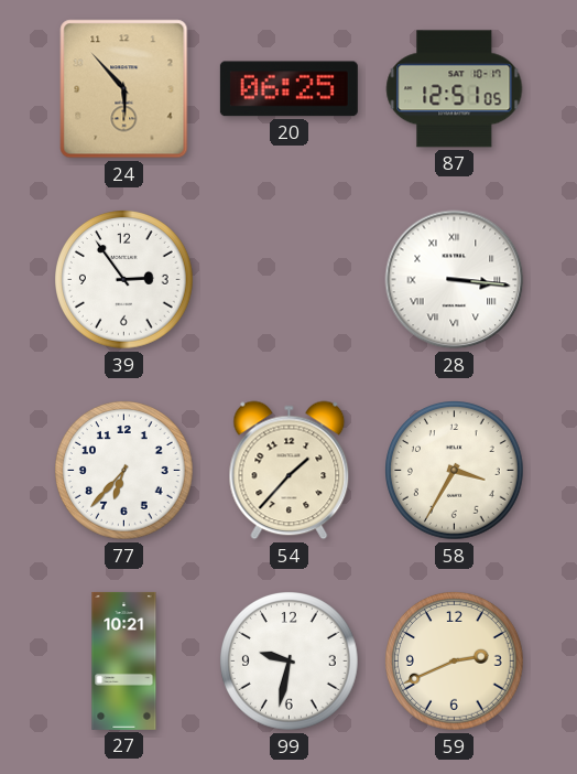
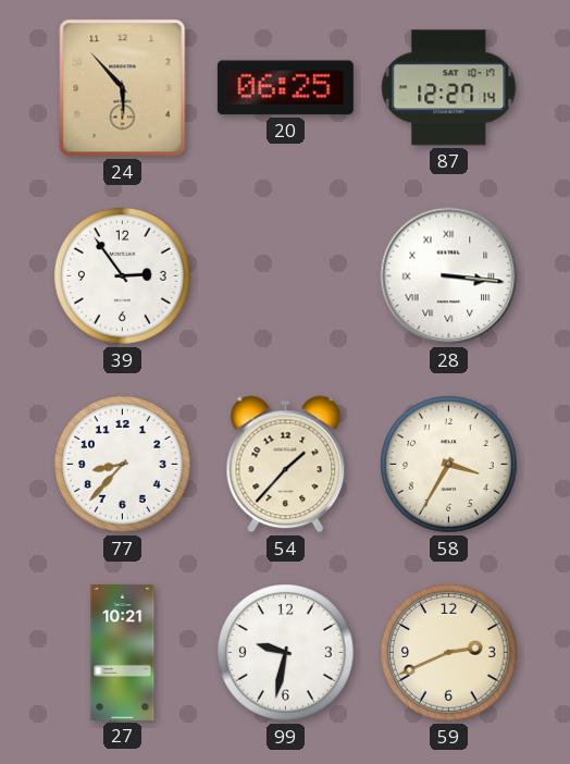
87: 12:51 -> 12:27 (449, 88)
77: 6:37 -> 8:37 (123, 465)
